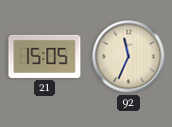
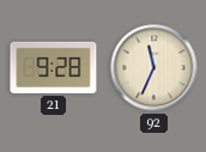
21: 15:05 -> 9:28 (54, 67)
